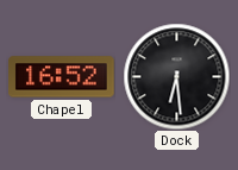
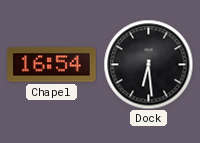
Chapel: 16:52 -> 16:54 (52, 65)
